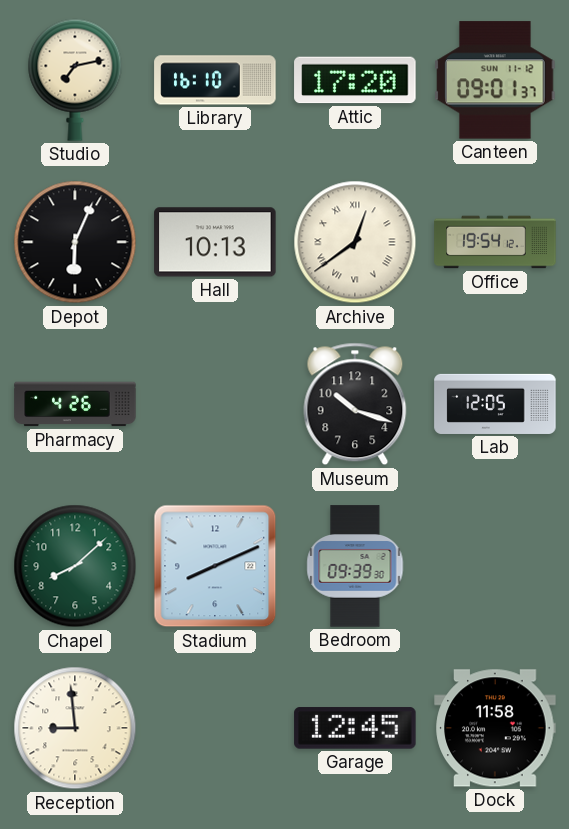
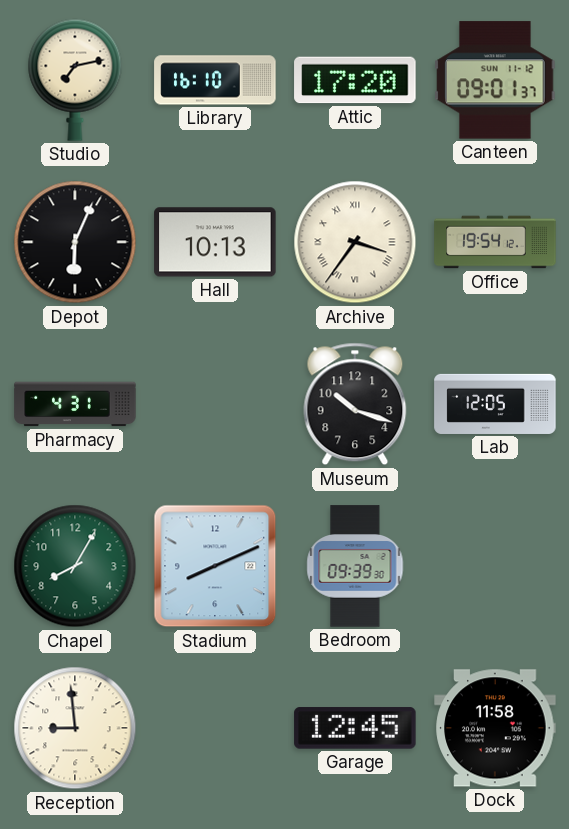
Archive: 12:39 -> 3:36 (355, 242)
Pharmacy: 4:26 -> 4:31 (75, 404)
Chapel: 8:08 -> 8:05 (75, 566)
